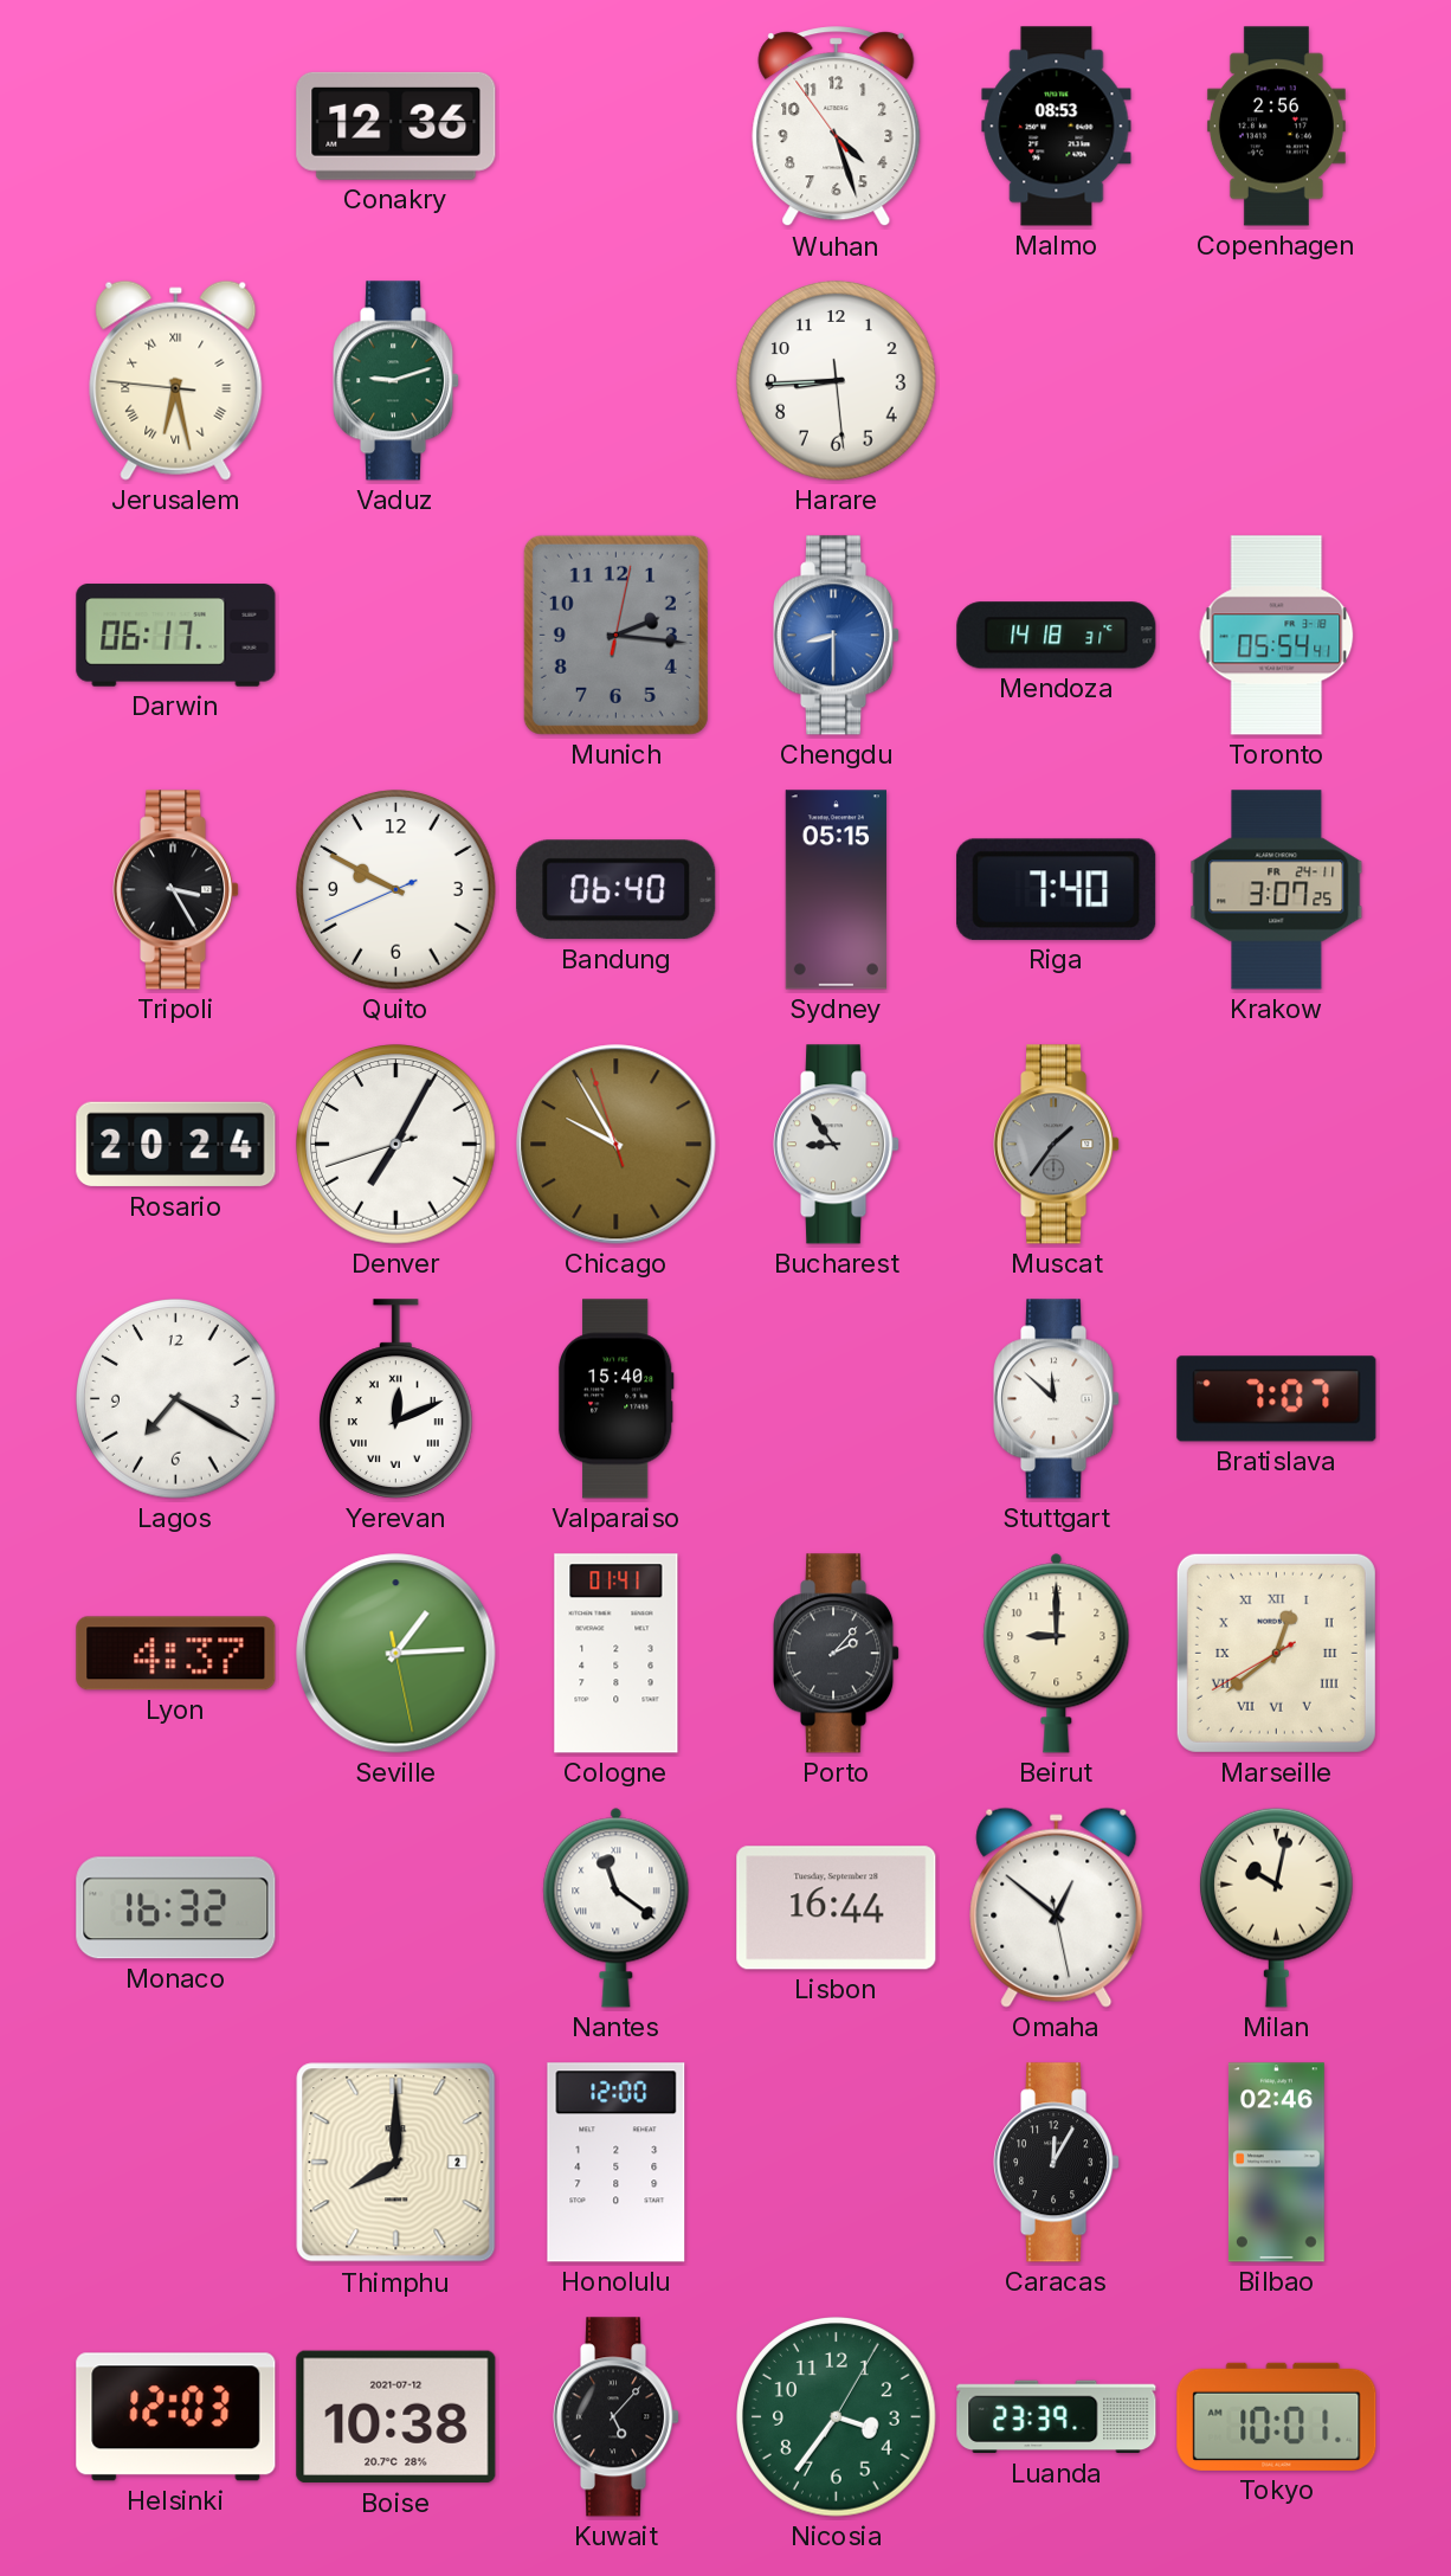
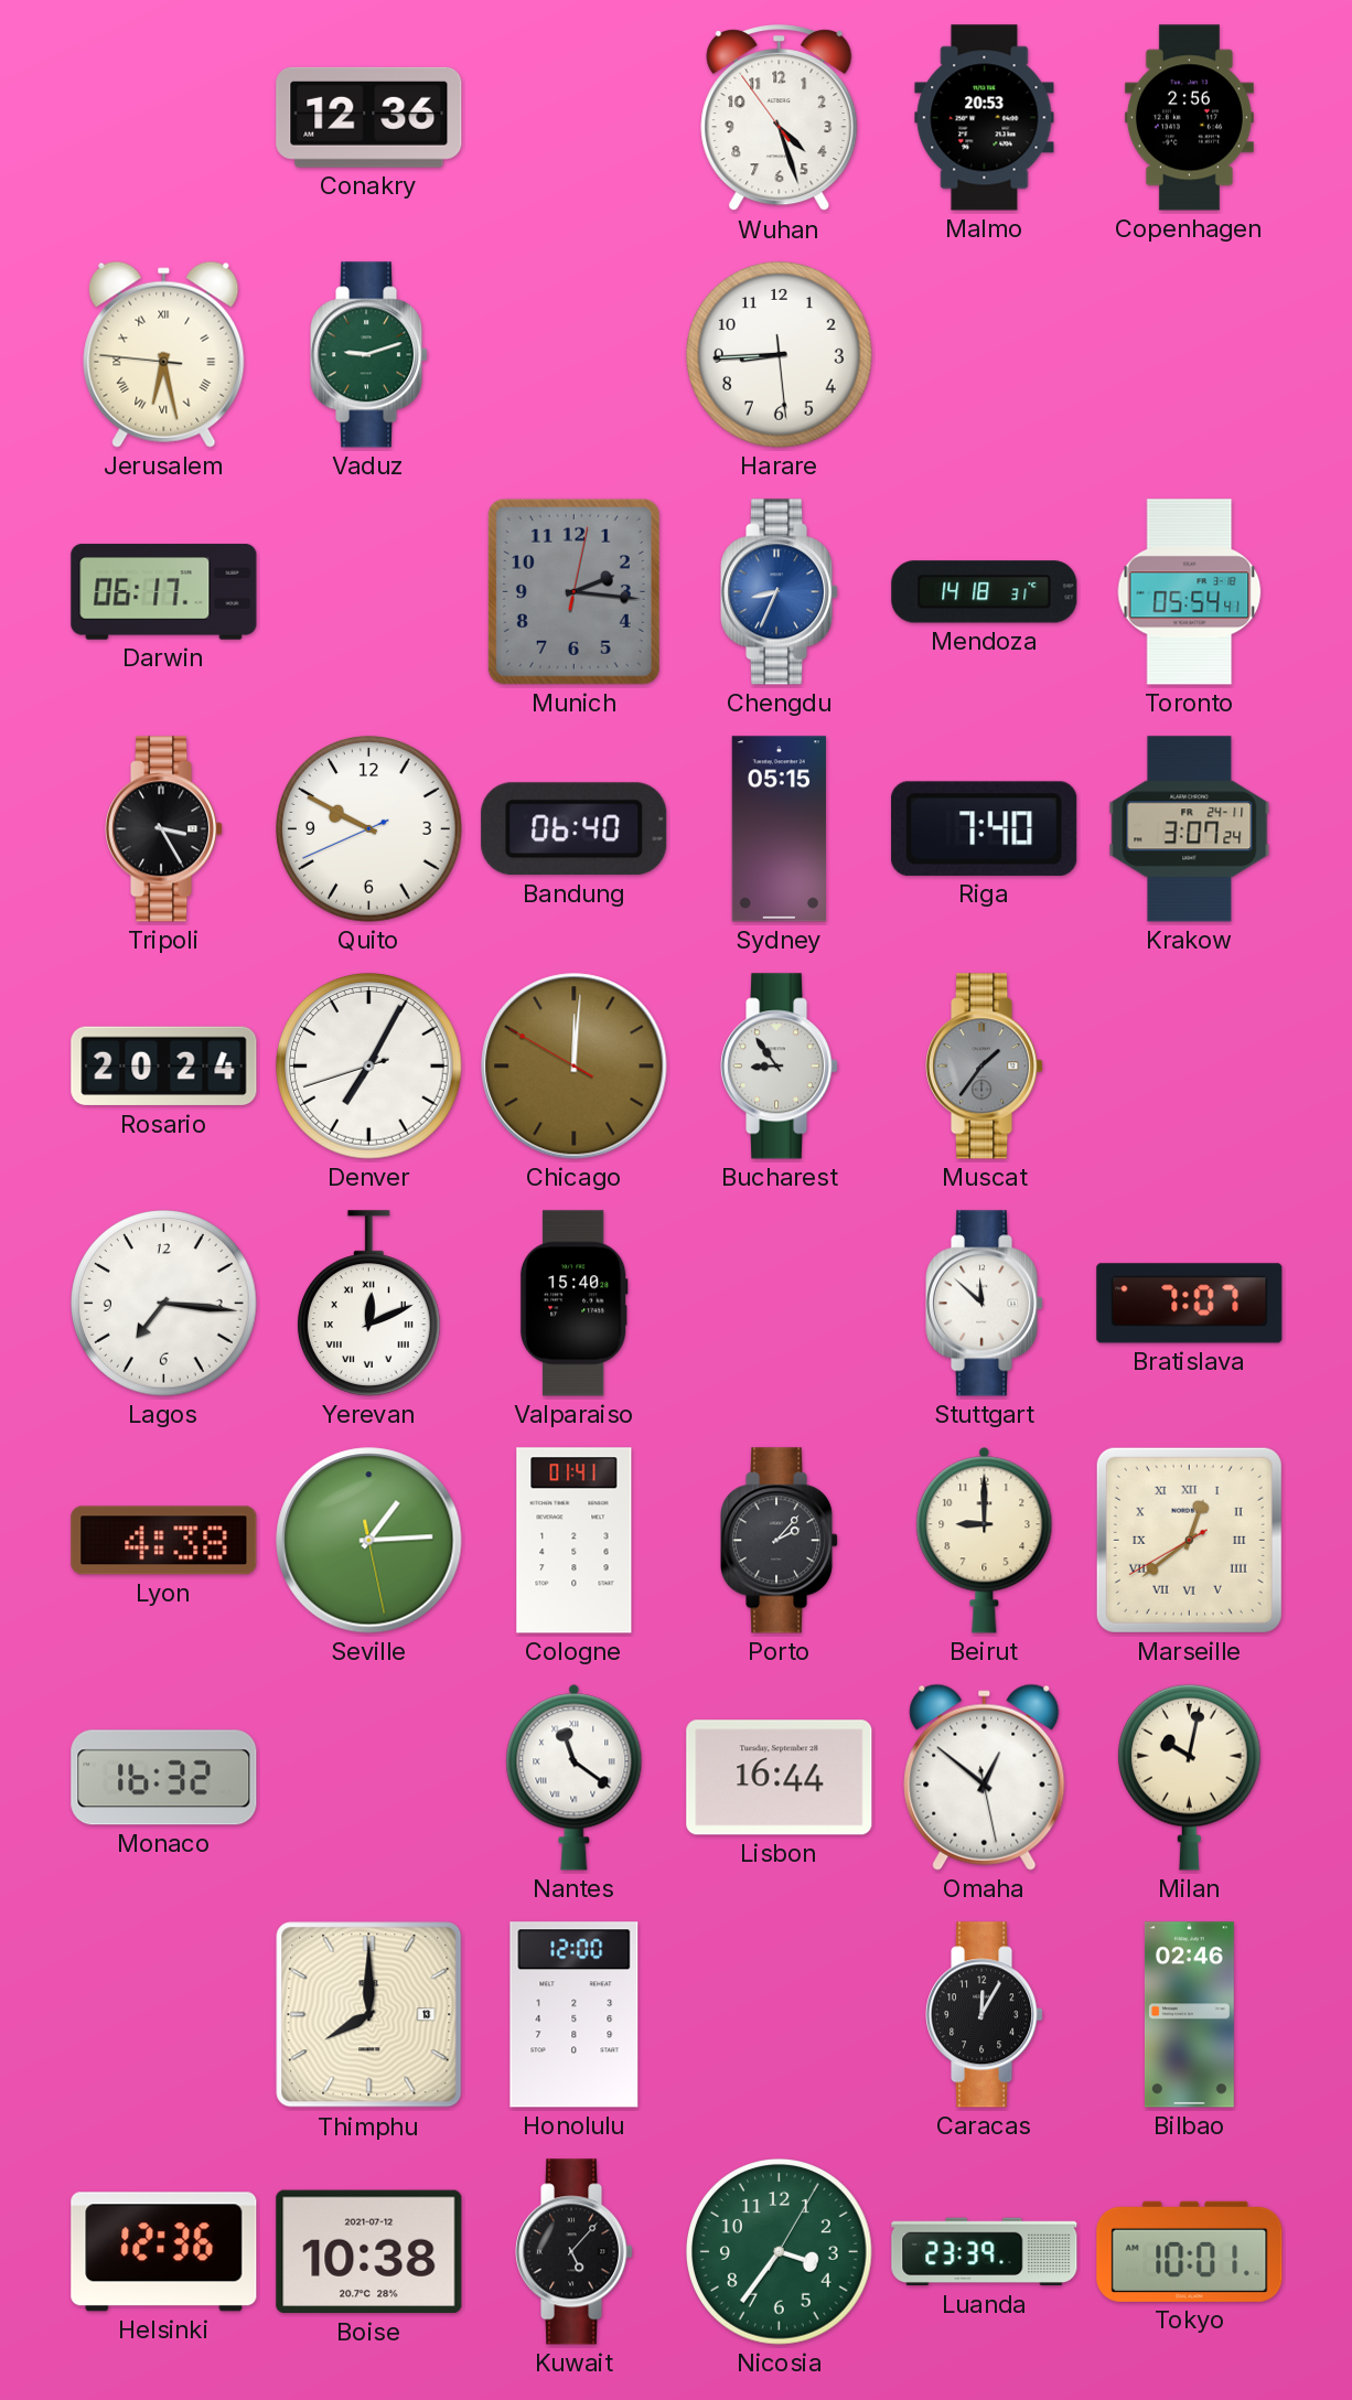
Malmo: 08:53 -> 20:53 (985, 118)
Chengdu: 8:30 -> 8:34 (781, 592)
Krakow: 3:07:25 -> 3:07:24 (1190, 829)
Chicago: 9:54 -> 12:00 (575, 1067)
Lagos: 7:20 -> 7:16 (164, 1304)
Lyon: 4:37 -> 4:38 (164, 1541)
Thimphu date: 2 -> 13 (369, 2015)
Helsinki: 12:03 -> 12:36 (164, 2252)
